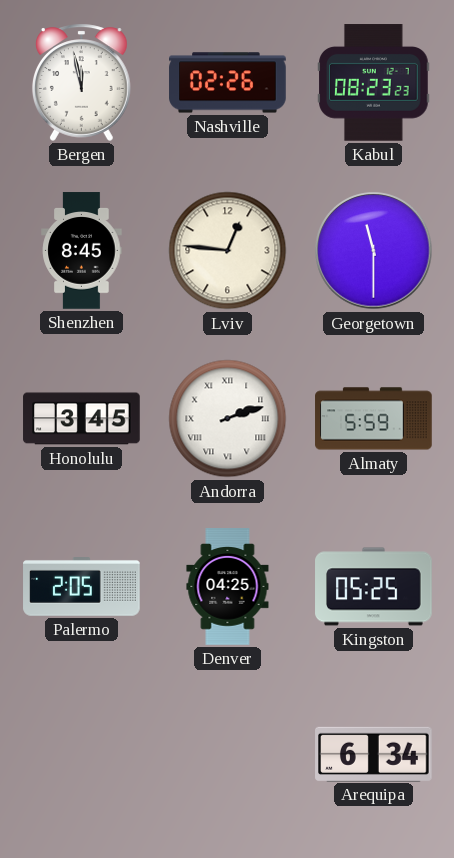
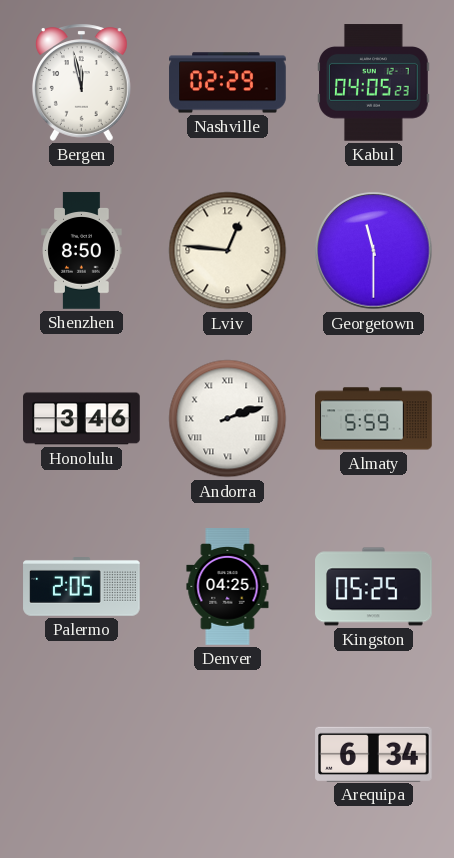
Nashville: 02:26 -> 02:29 (228, 83)
Kabul: 08:23 -> 04:05 (374, 83)
Shenzhen: 8:45 -> 8:50 (82, 251)
Honolulu: 3:45 -> 3:46 (82, 419)
